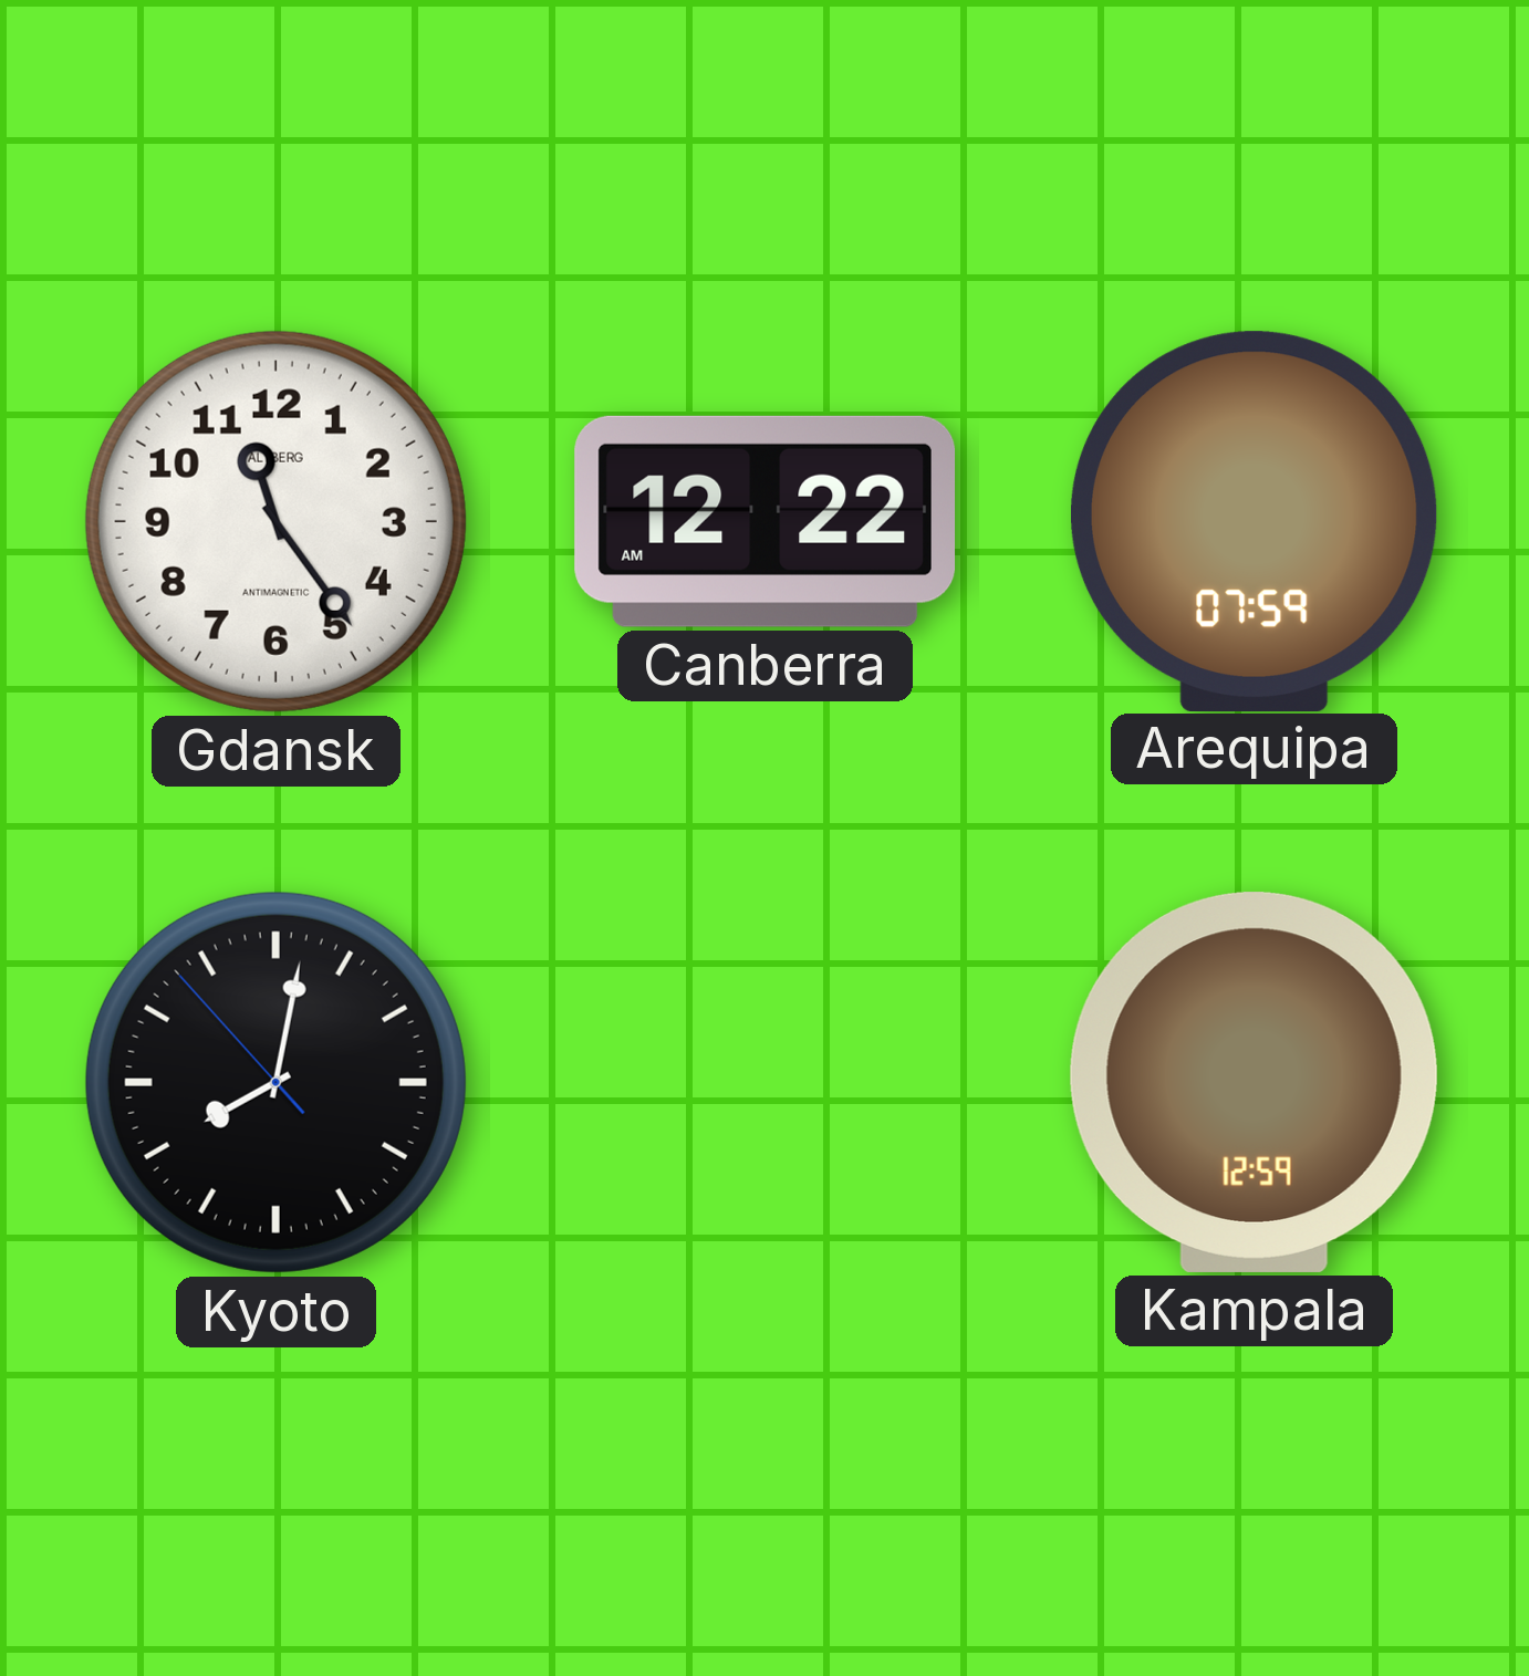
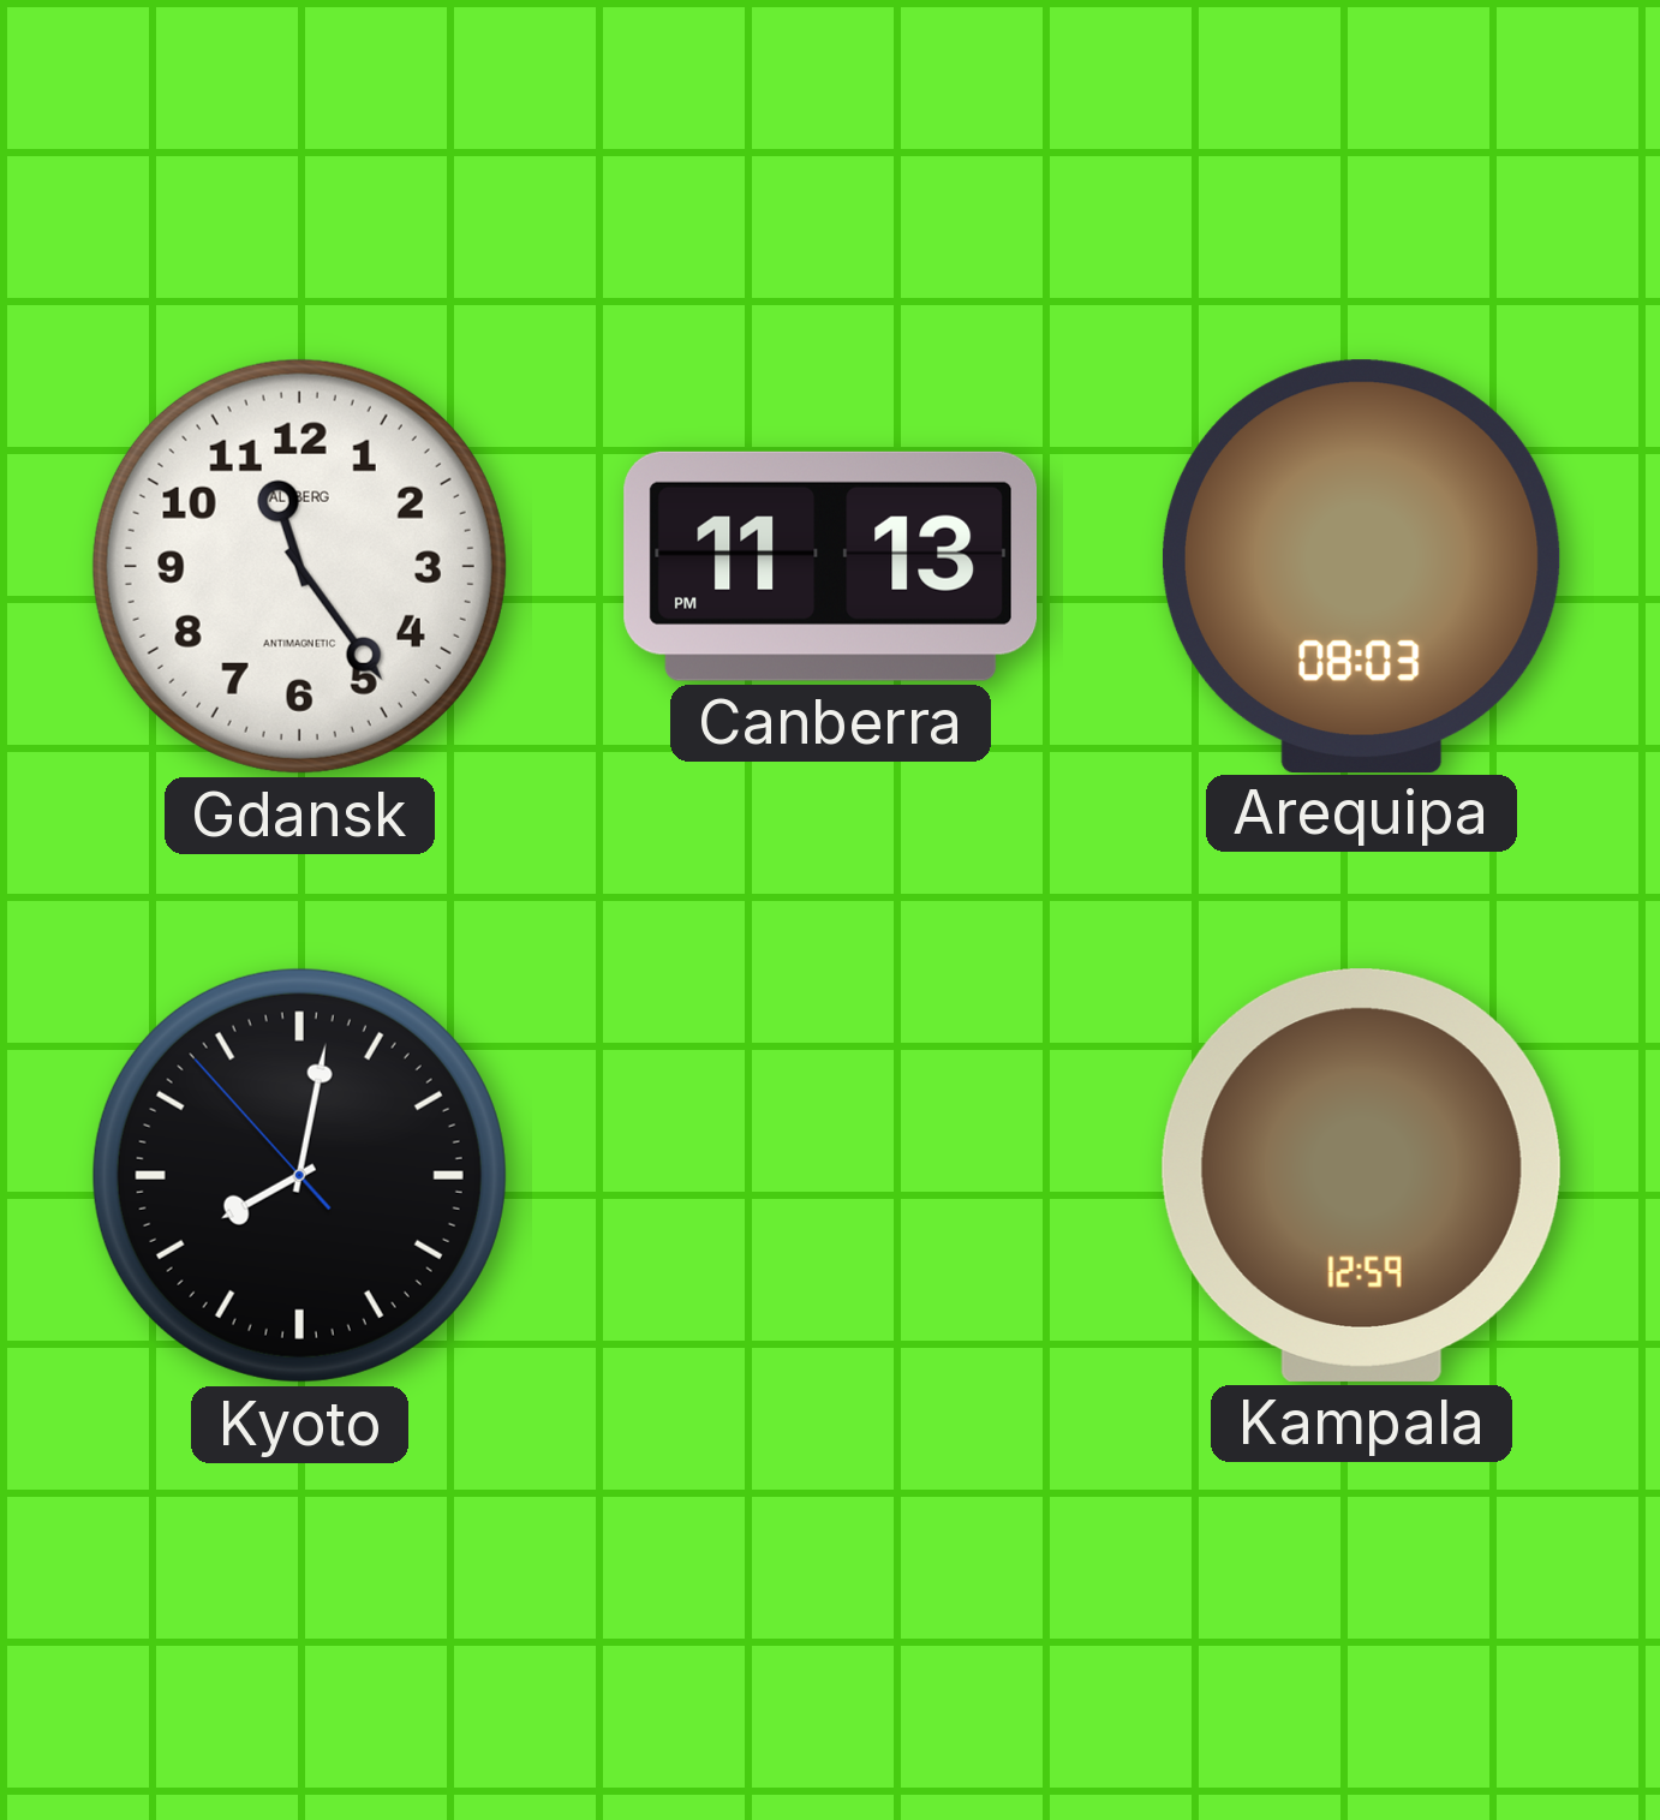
Canberra: 12:22 -> 11:13 (831, 566)
Arequipa: 07:59 -> 08:03 (1361, 566)
